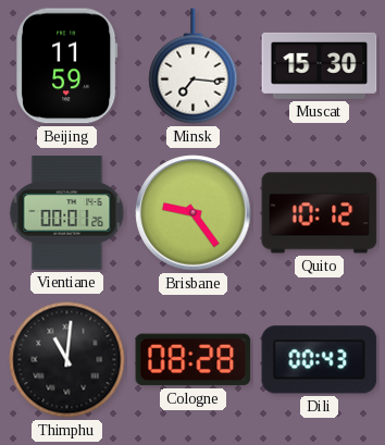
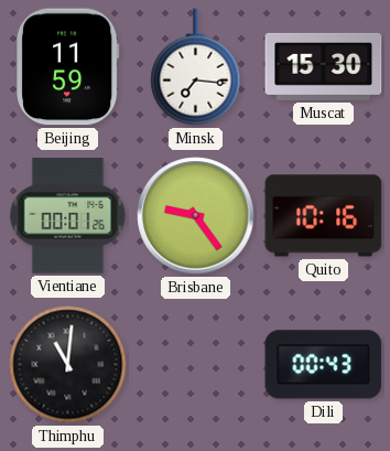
Quito: 10:12 -> 10:16 (324, 216)
Cologne: 08:28 -> none (194, 360)
